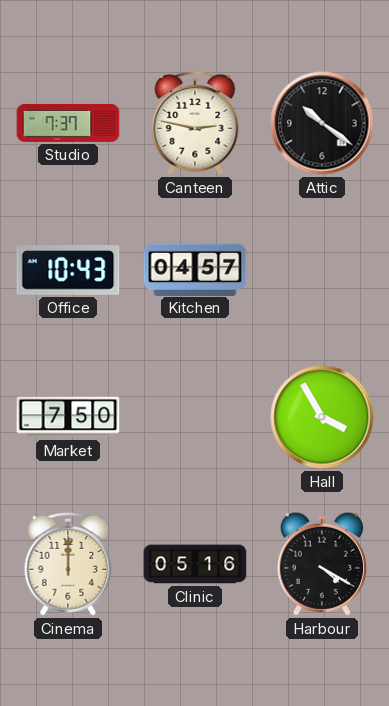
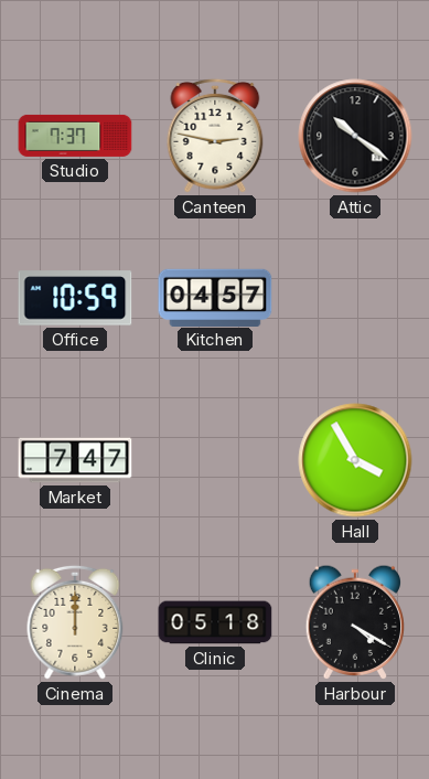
Office: 10:43 -> 10:59 (75, 298)
Market: 7:50 -> 7:47 (75, 460)
Clinic: 05:16 -> 05:18 (215, 622)
